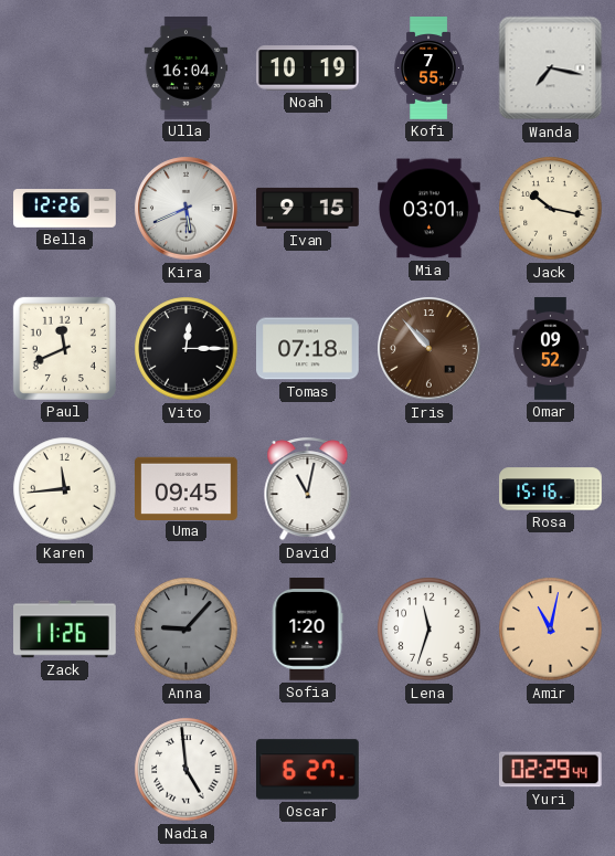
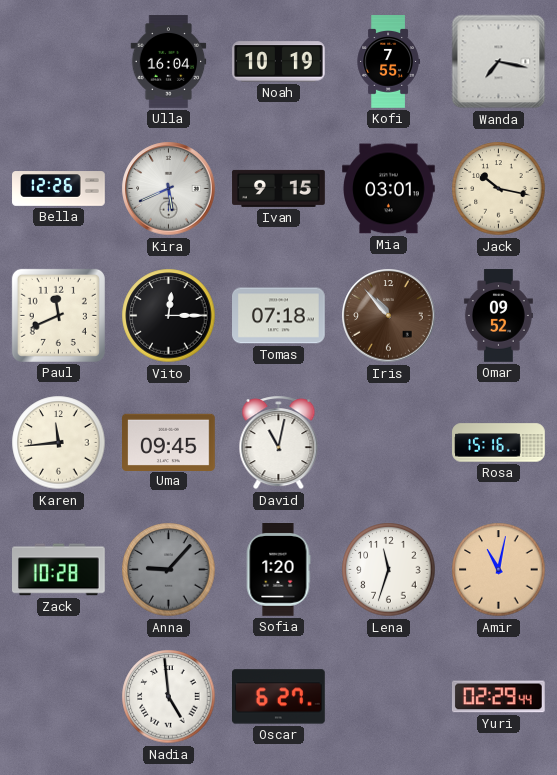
Zack: 11:26 -> 10:28 (59, 570)
